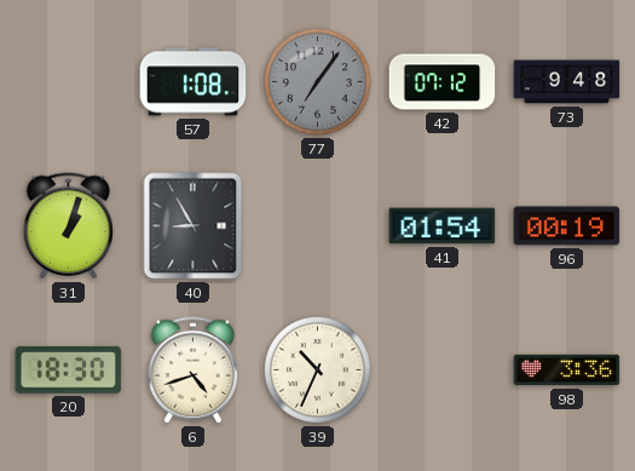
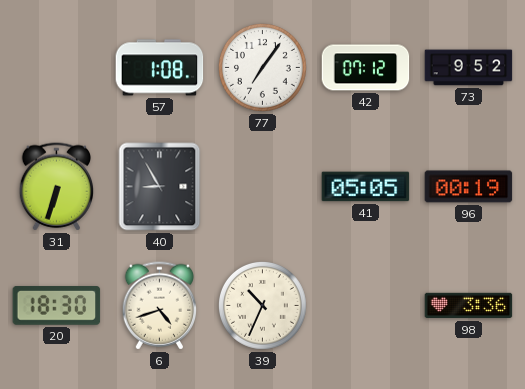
77 dial: grey -> white (263, 68)
73: 9:48 -> 9:52 (469, 68)
31: 1:03 -> 6:33 (56, 187)
41: 01:54 -> 05:05 (366, 187)
